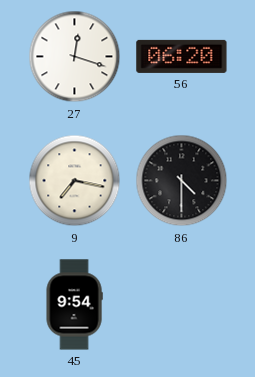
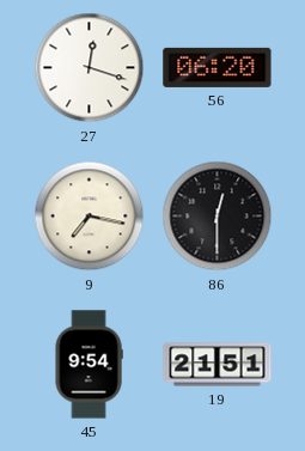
86: 4:30 -> 12:30 (218, 217)
19: none -> 21:51 (218, 365)
